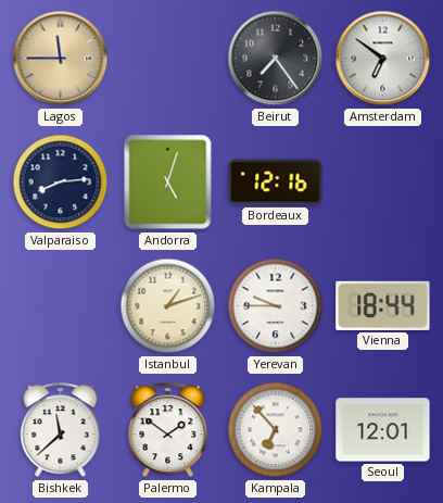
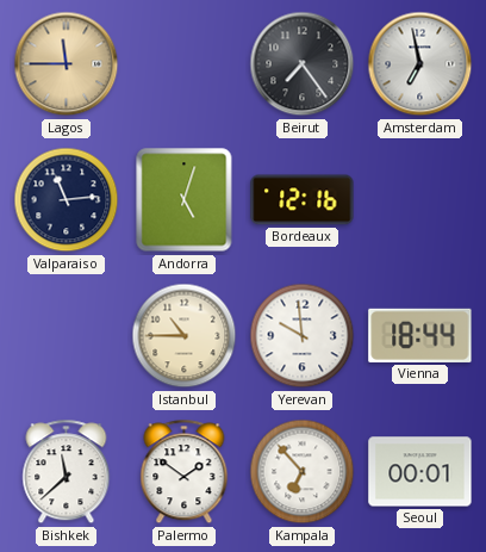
Amsterdam: 6:51 -> 6:58 (420, 64)
Valparaiso: 8:14 -> 11:14 (67, 200)
Istanbul: 1:12 -> 10:45 (185, 336)
Yerevan: 9:45 -> 9:59 (303, 336)
Seoul: 12:01 -> 00:01 (420, 472)
